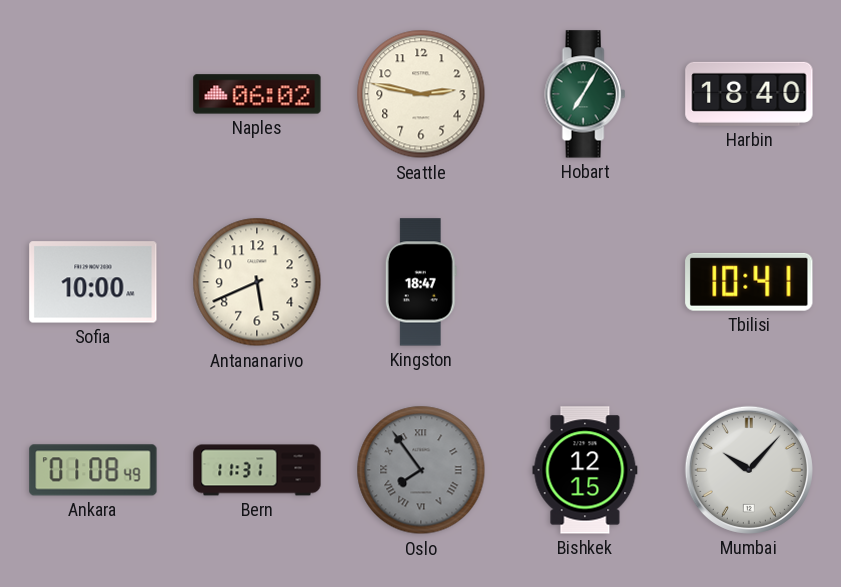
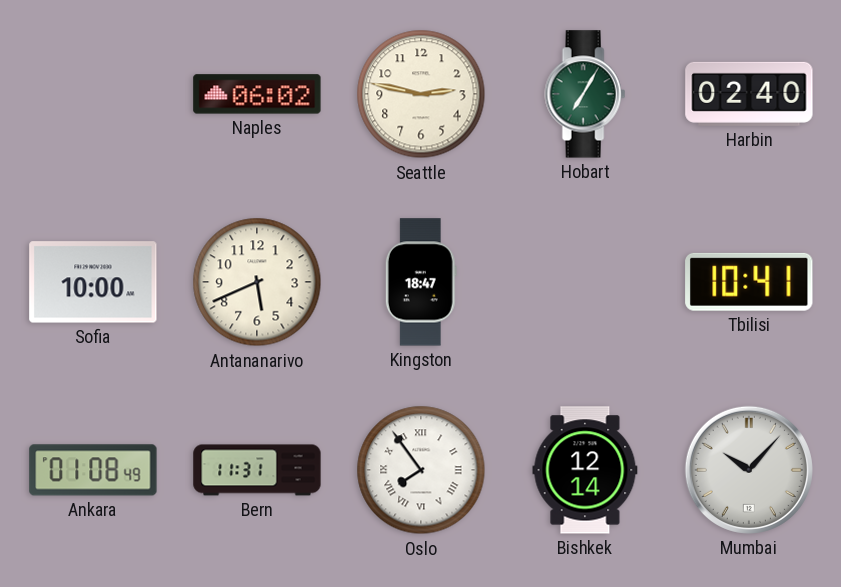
Harbin: 18:40 -> 02:40 (749, 94)
Oslo dial: grey -> white (421, 470)
Bishkek: 12:15 -> 12:14 (585, 470)
